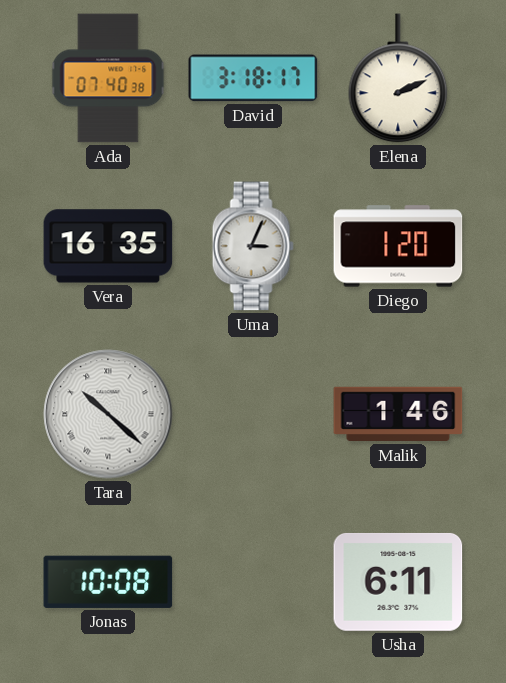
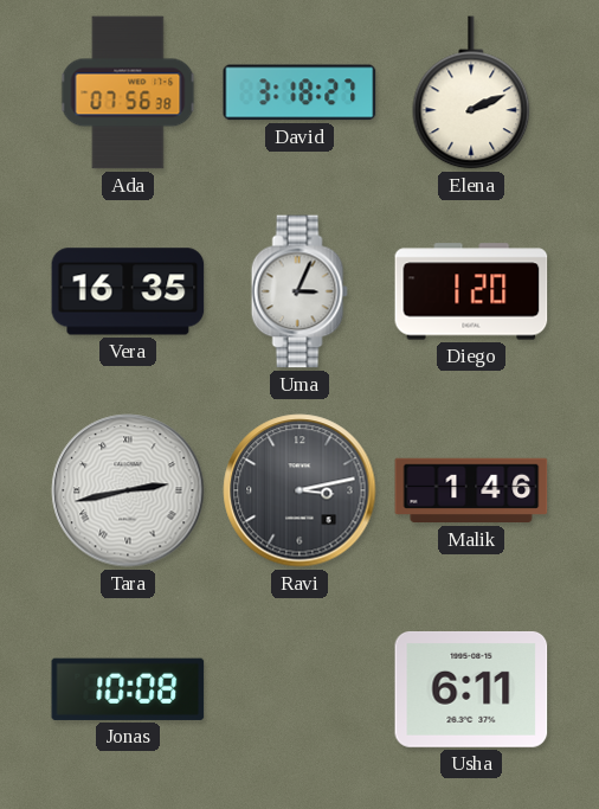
Ada: 07:40 -> 07:56 (128, 92)
David: 3:18:17 -> 3:18:27 (299, 92)
Tara: 10:22 -> 2:43 (128, 490)
Ravi: none -> 3:13 (299, 490)
